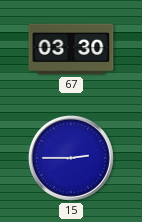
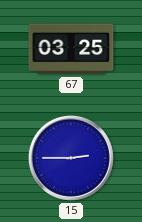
67: 03:30 -> 03:25 (71, 49)
